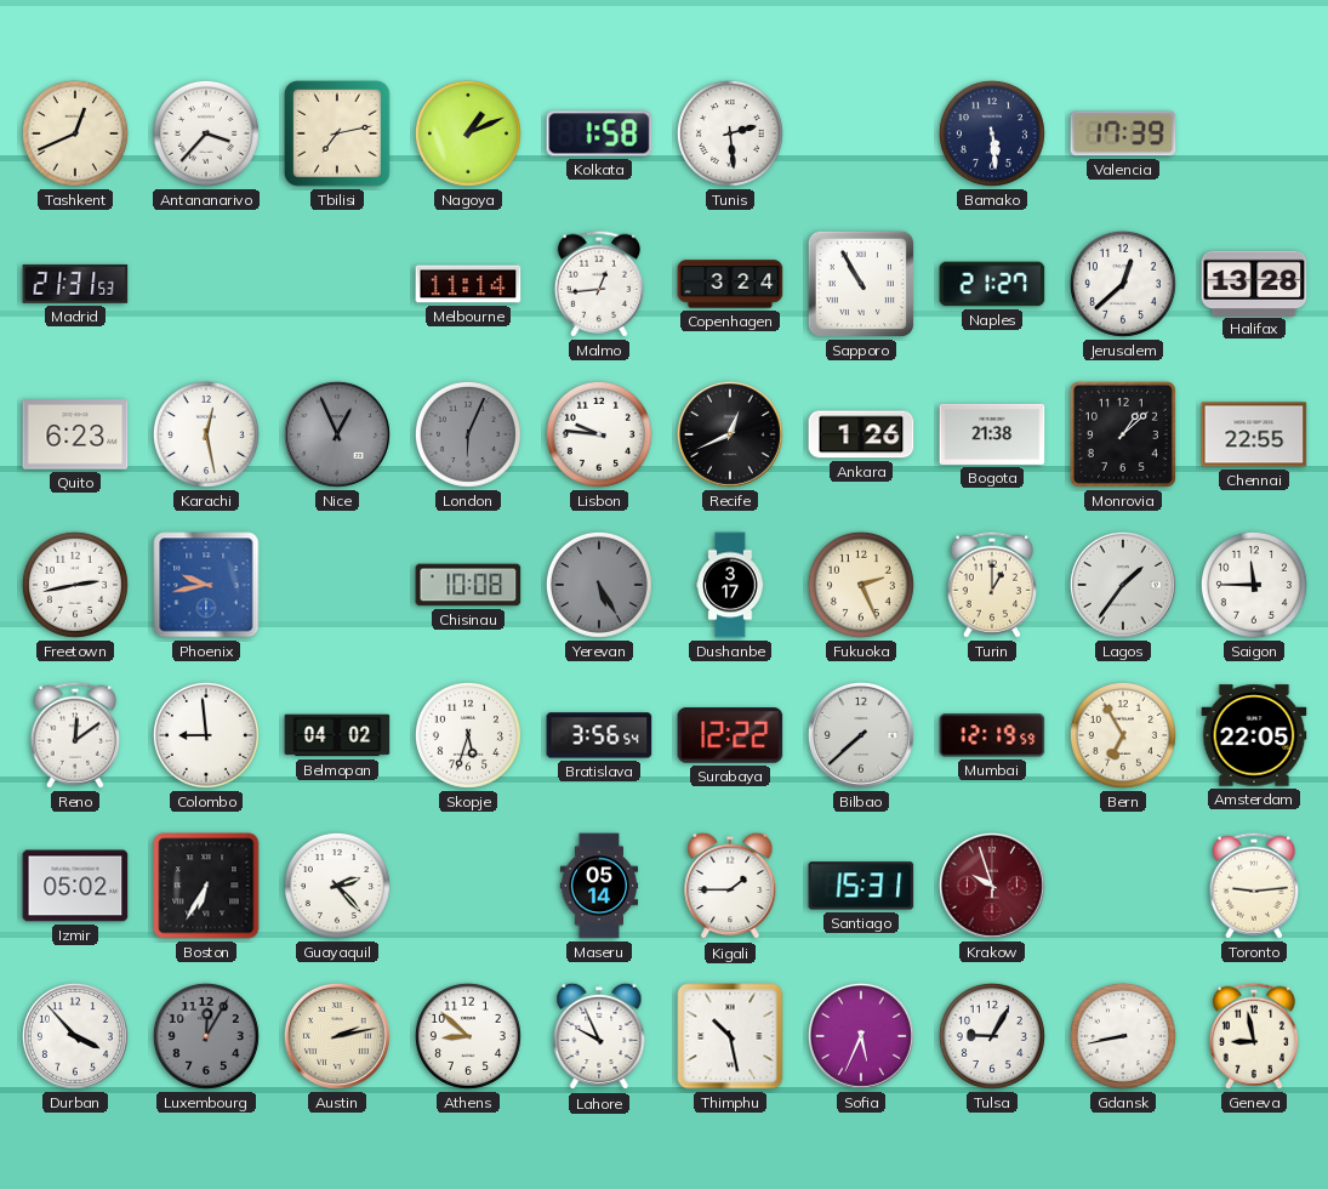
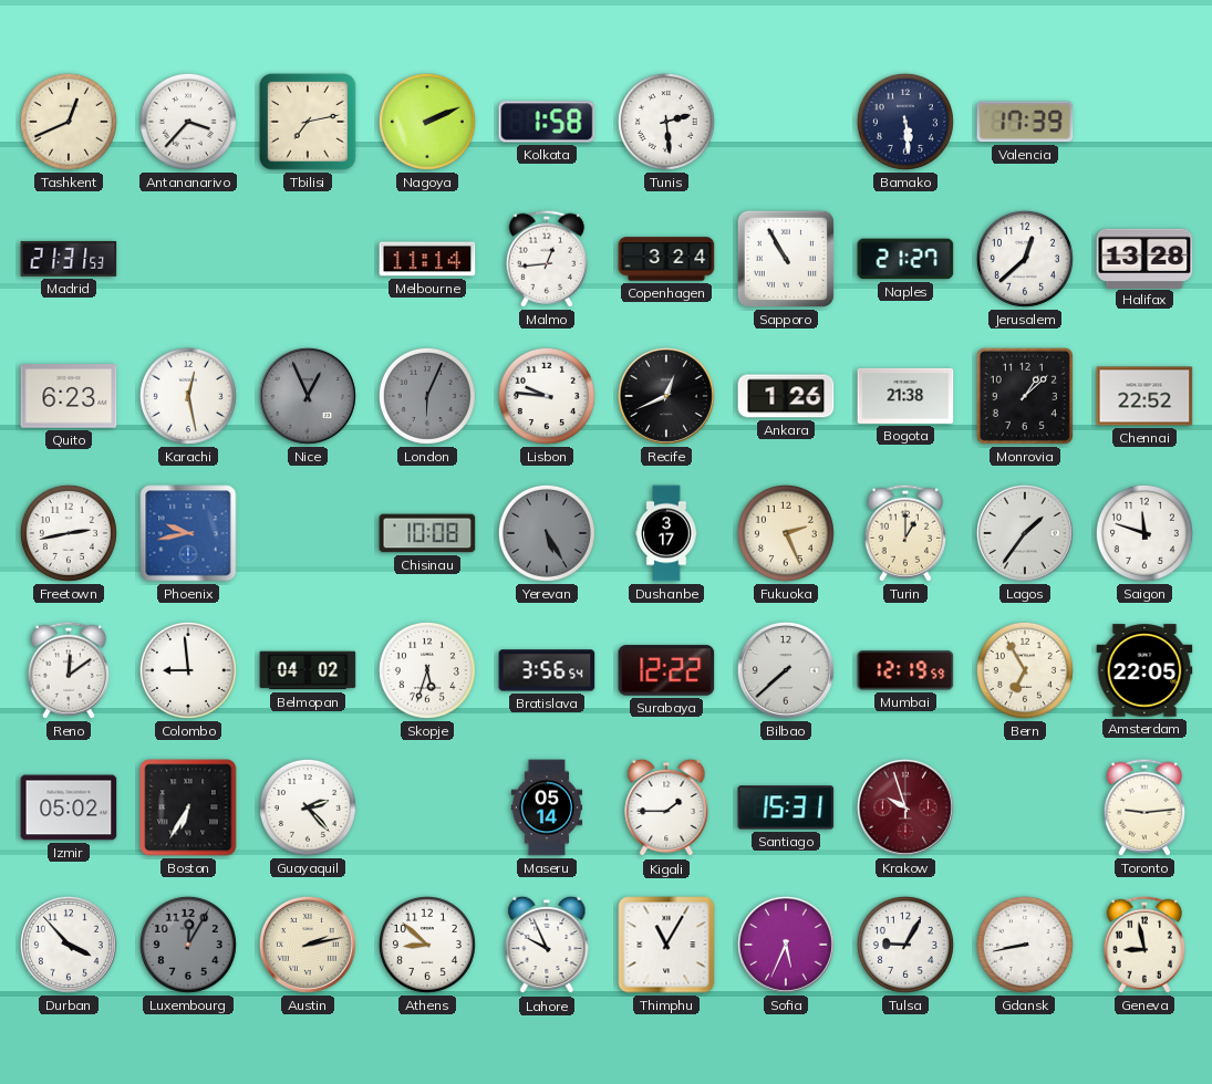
Nagoya: 1:11 -> 2:11 (427, 122)
Chennai: 22:55 -> 22:52 (1144, 396)
Saigon: 11:45 -> 11:48 (1144, 533)
Thimphu: 10:28 -> 11:05 (666, 945)
